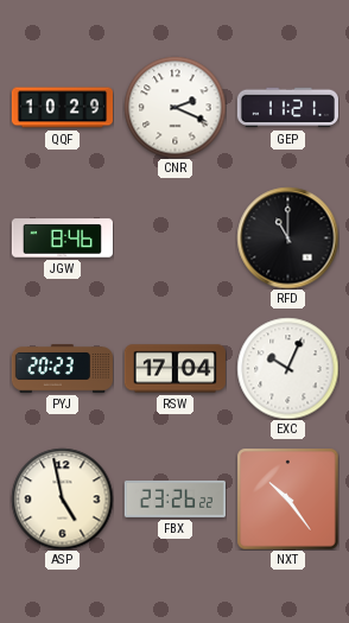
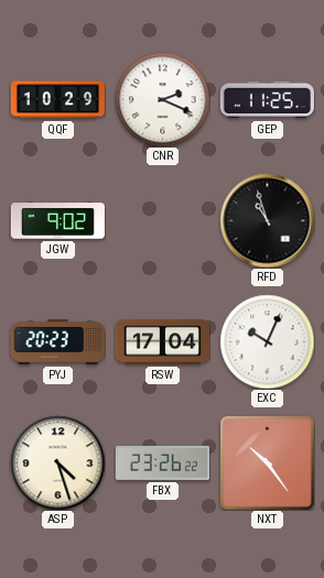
GEP: 11:21 -> 11:25 (267, 100)
JGW: 8:46 -> 9:02 (57, 221)
RFD: 11:00 -> 10:57 (267, 220)
ASP: 4:58 -> 4:27 (57, 462)
